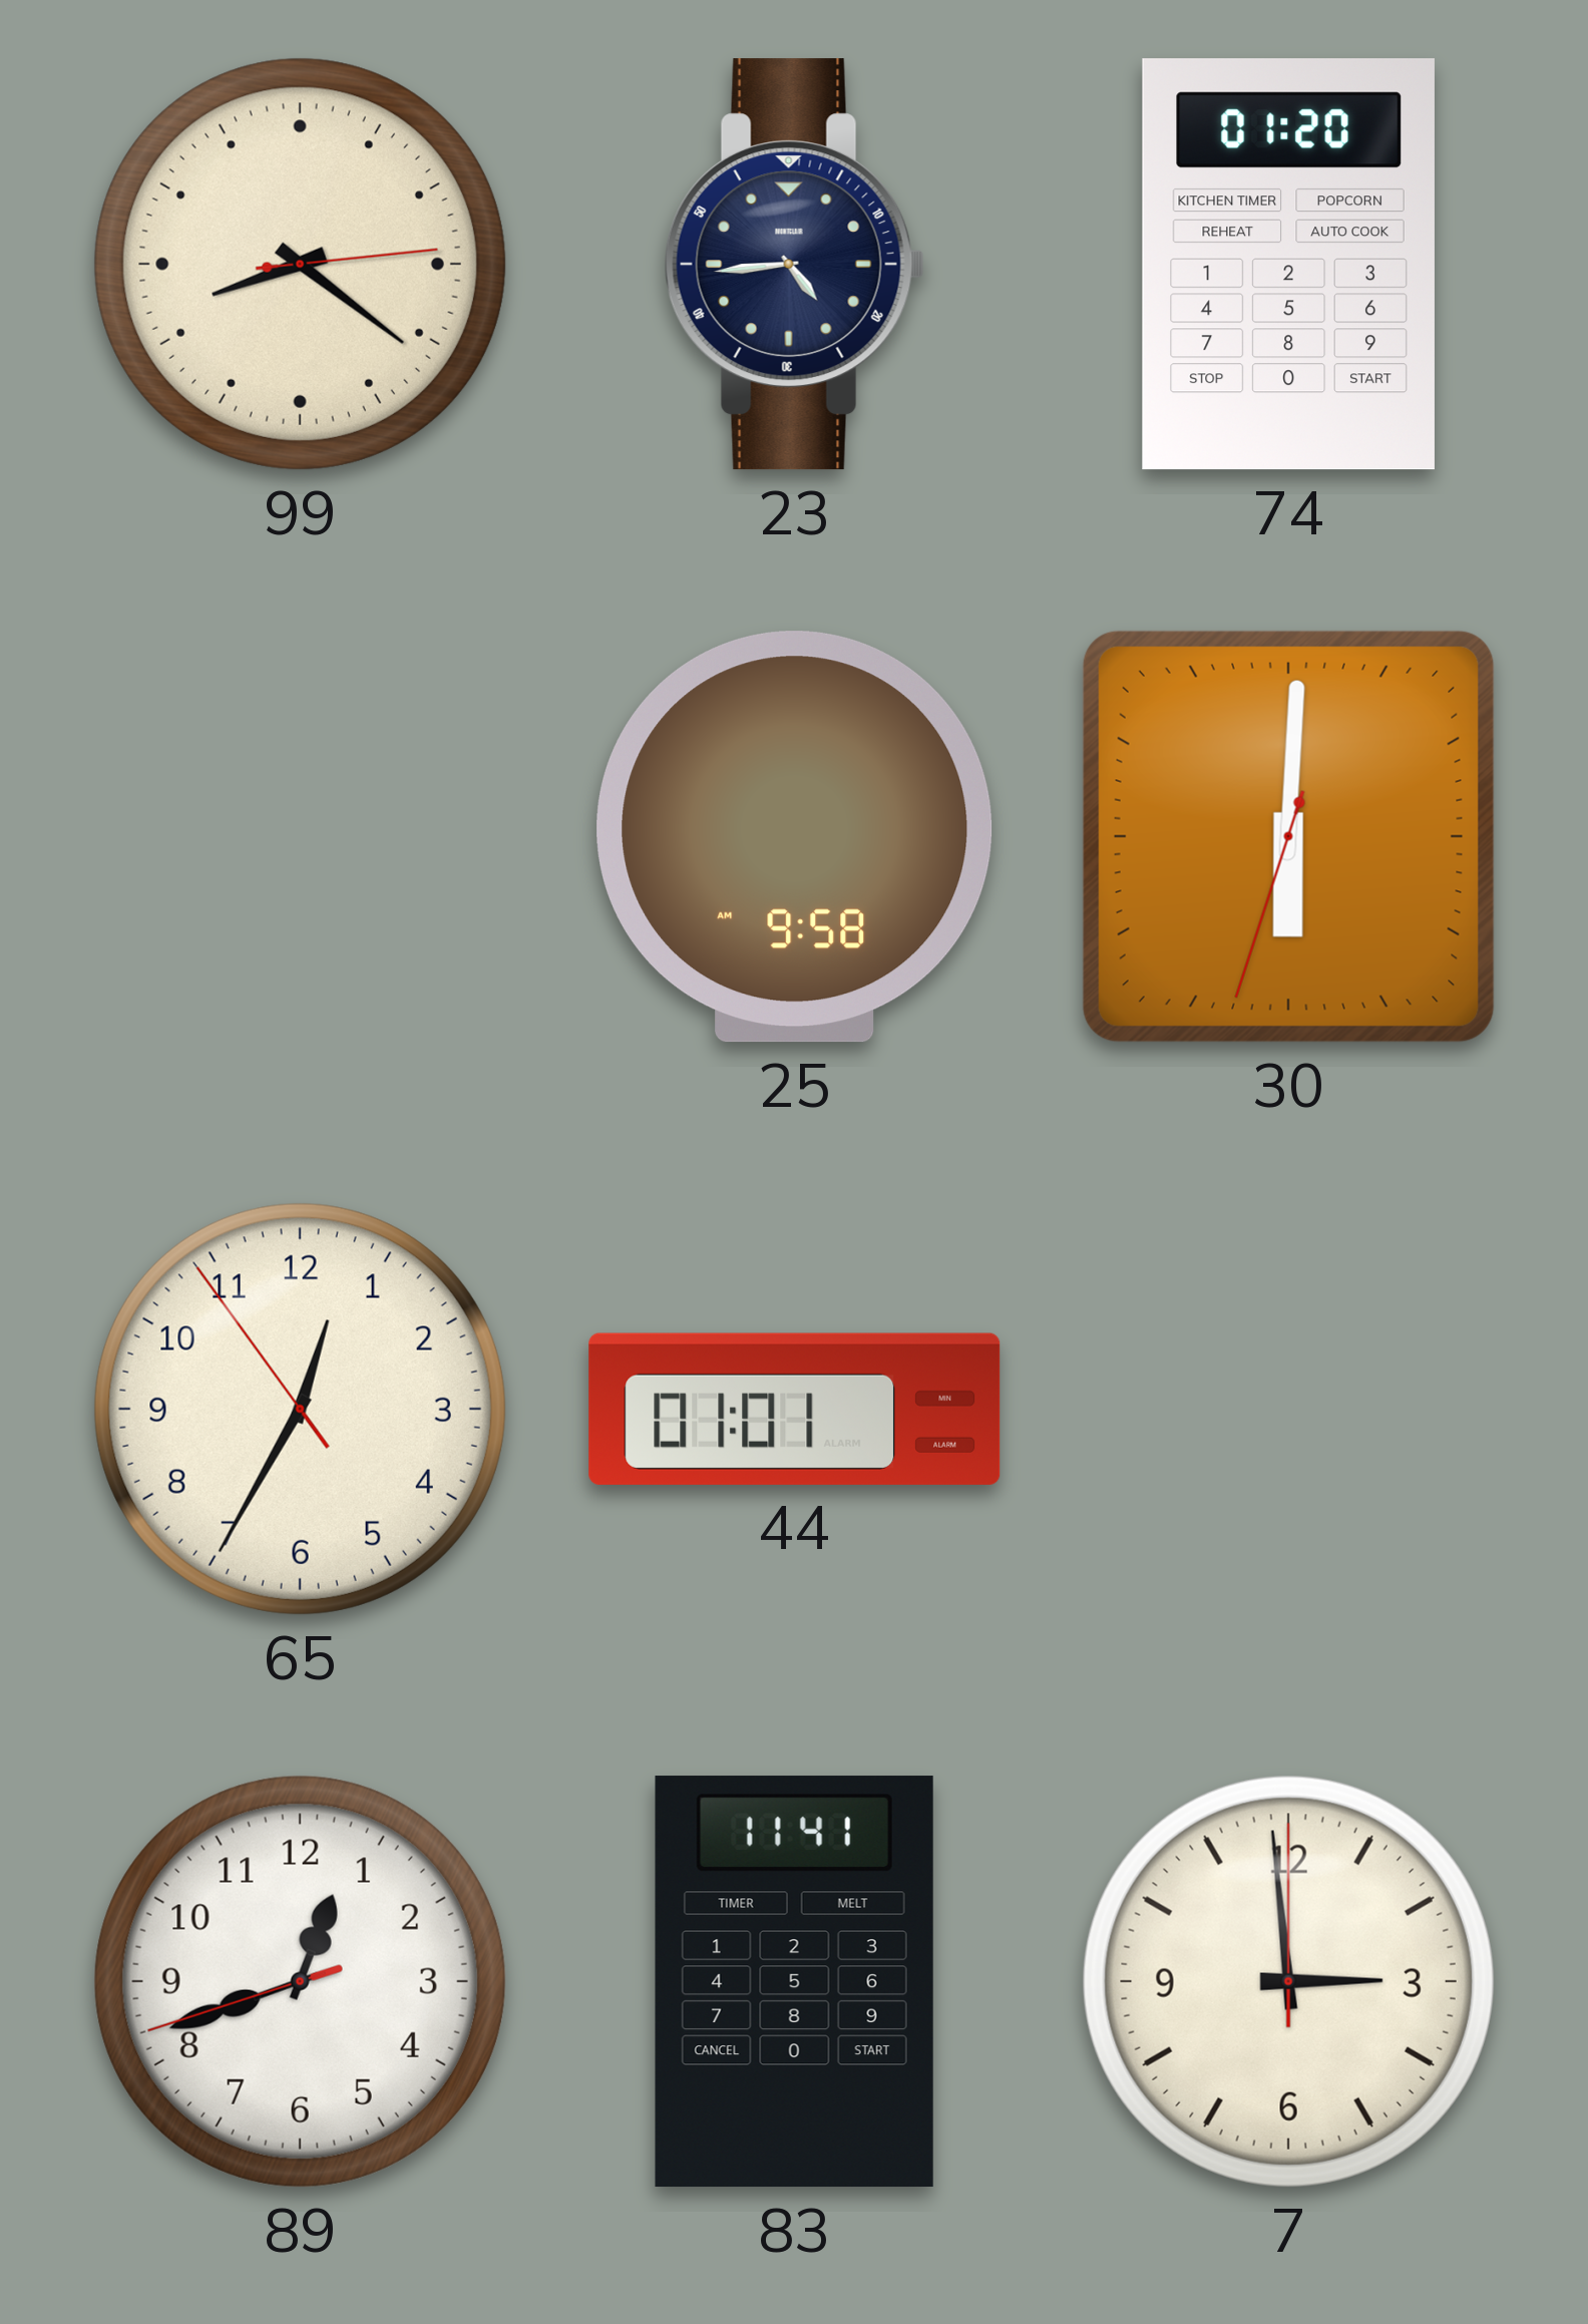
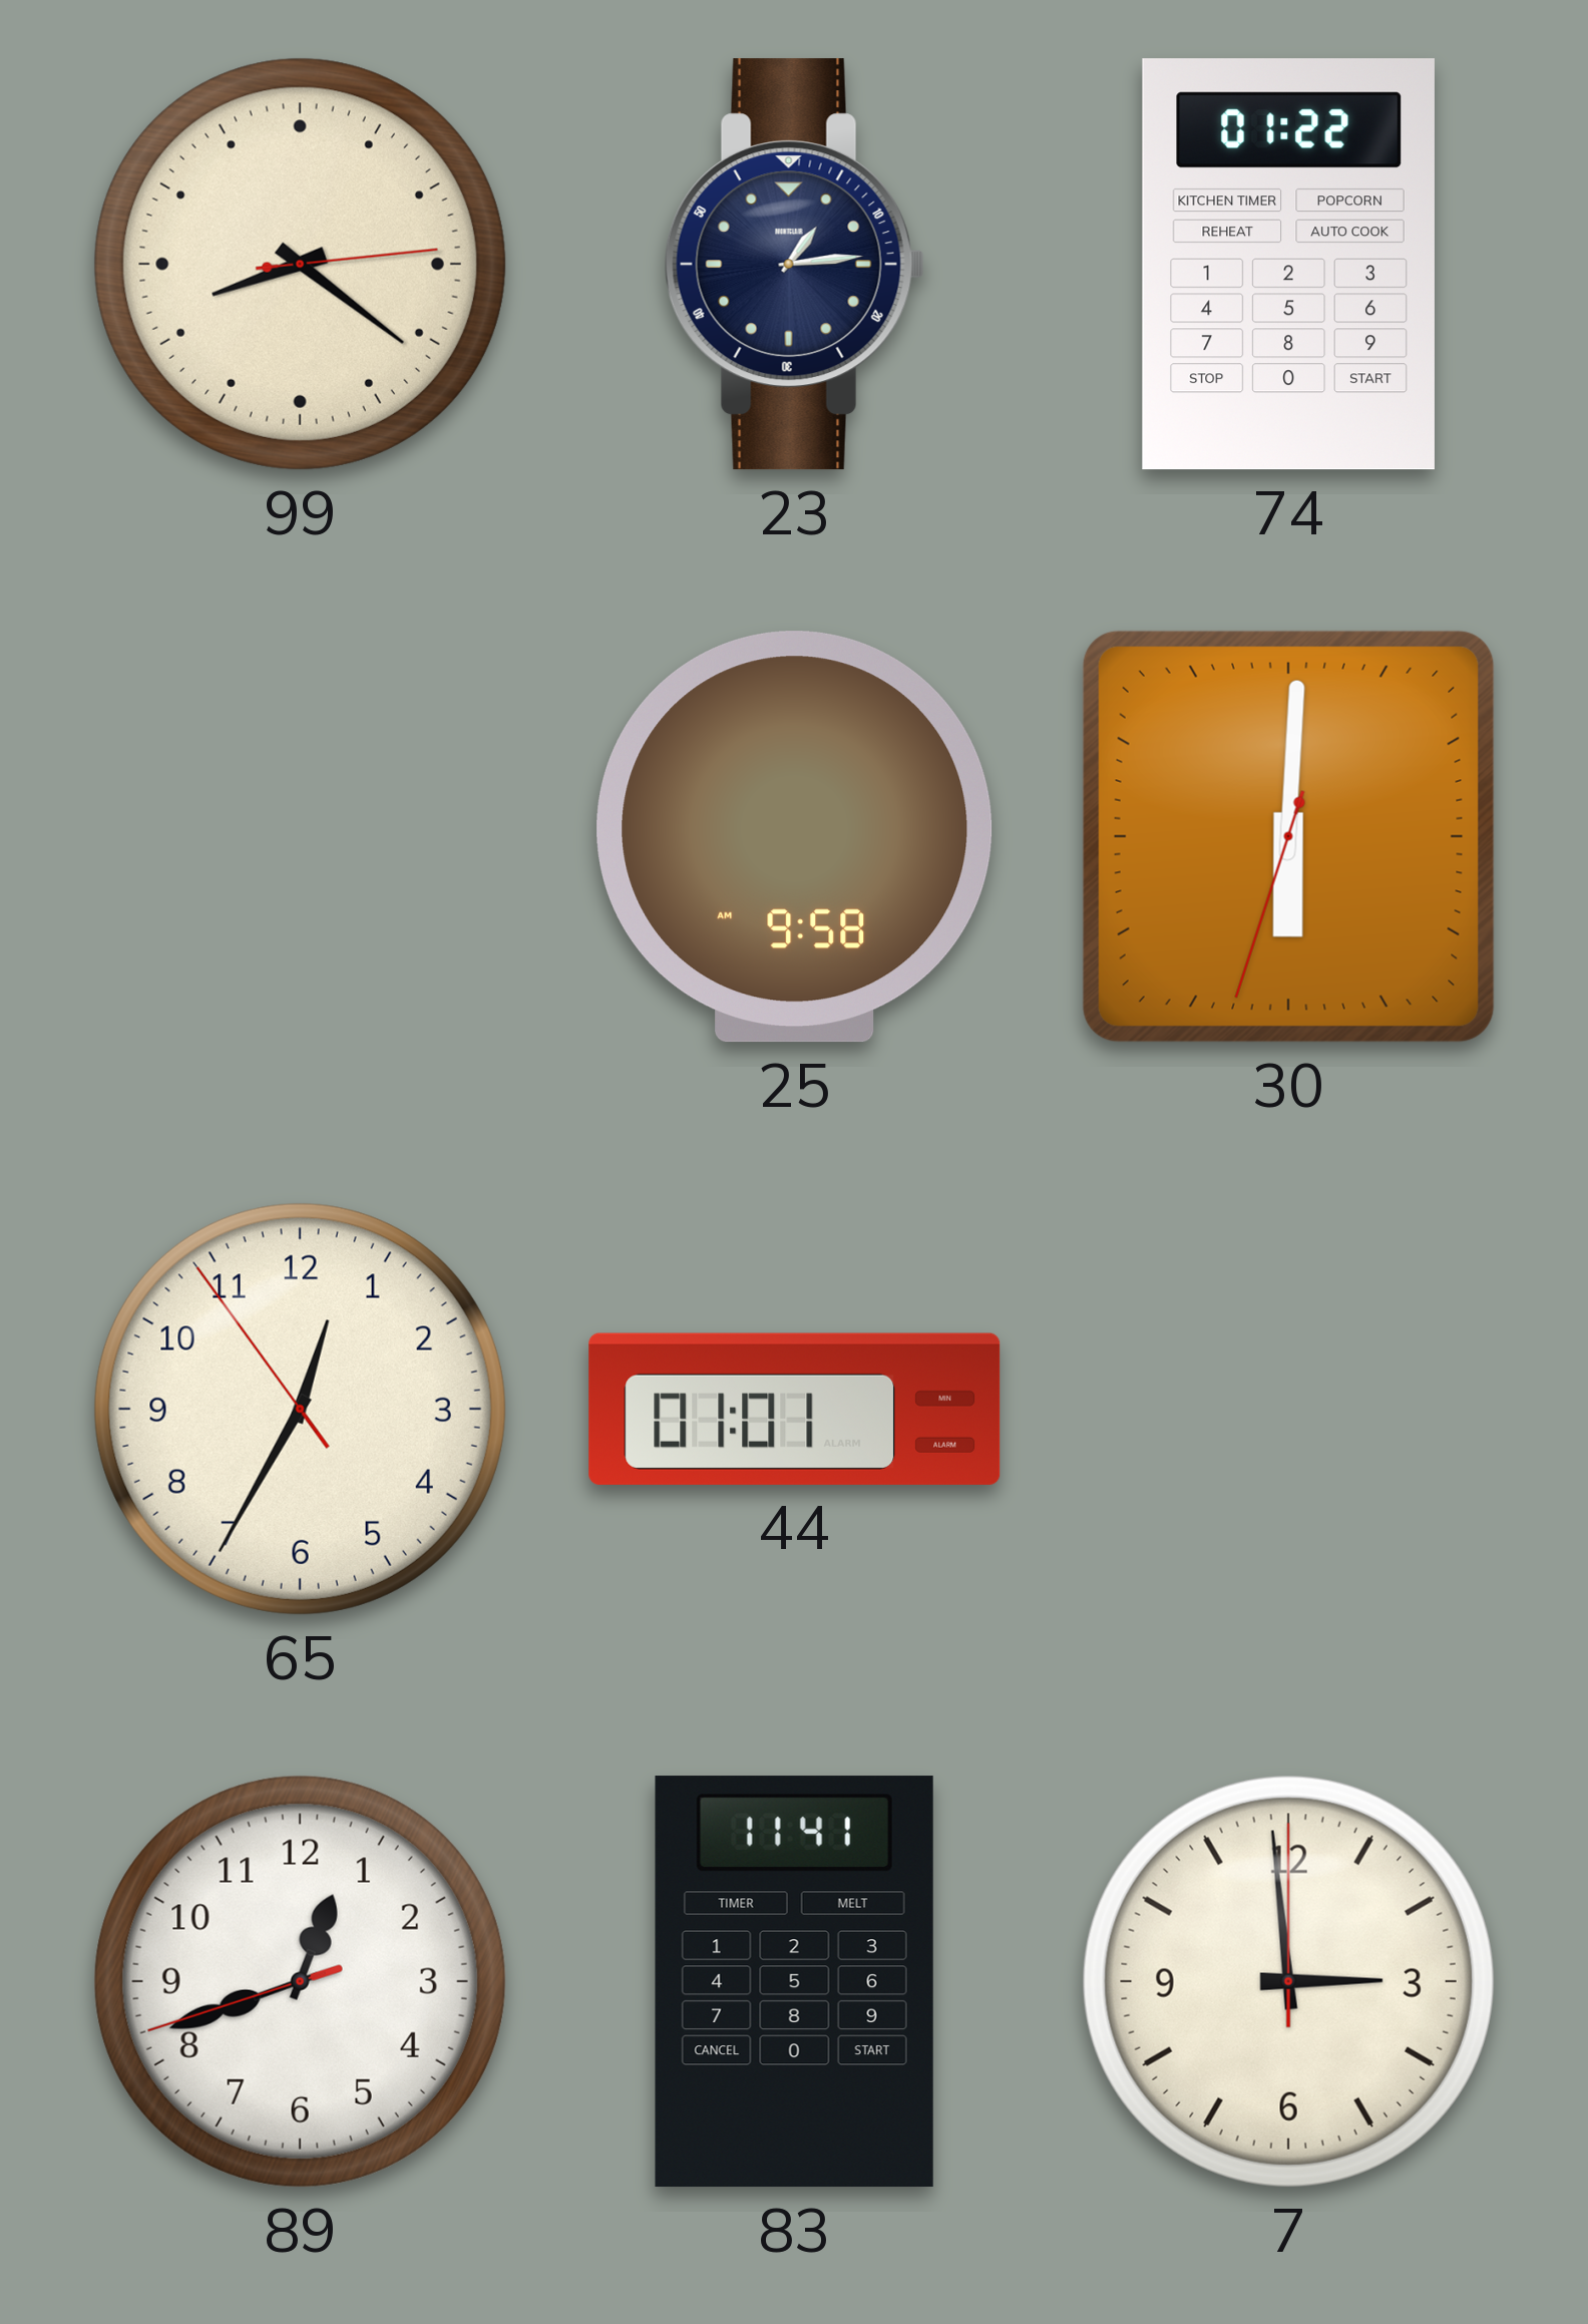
23: 4:44 -> 1:14 (794, 265)
74: 01:20 -> 01:22 (1288, 265)
